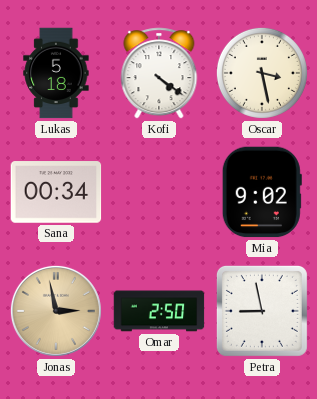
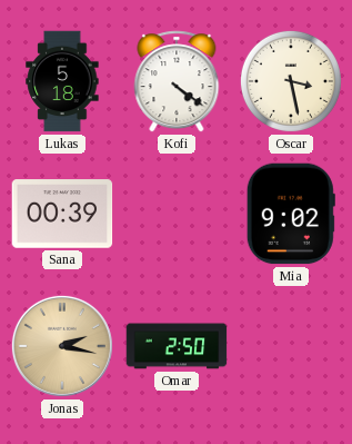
Sana: 00:34 -> 00:39 (62, 214)
Jonas: 2:58 -> 2:17 (62, 346)
Petra: 8:58 -> none (262, 311)
